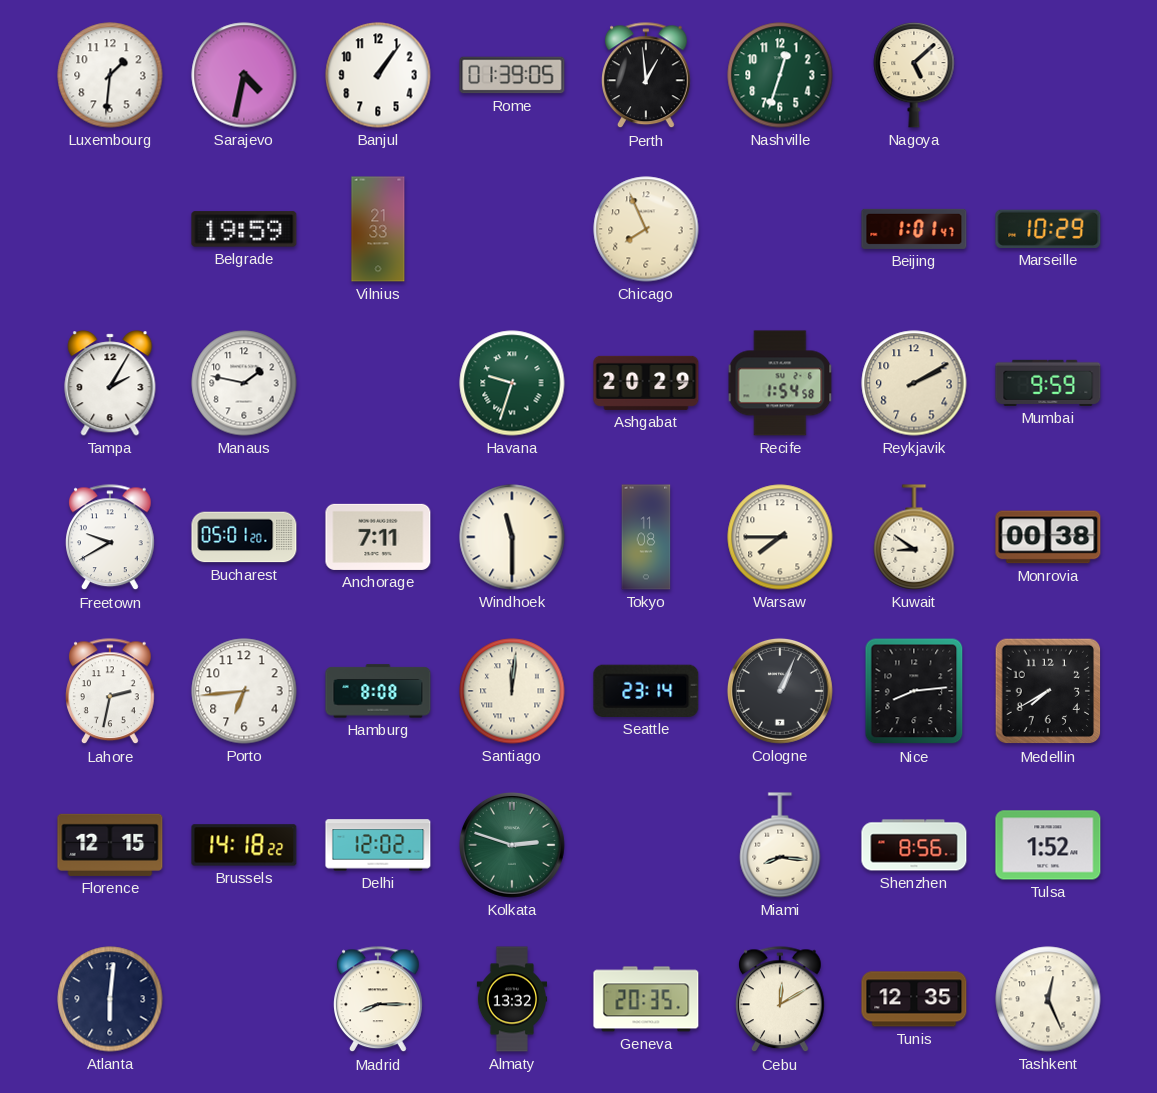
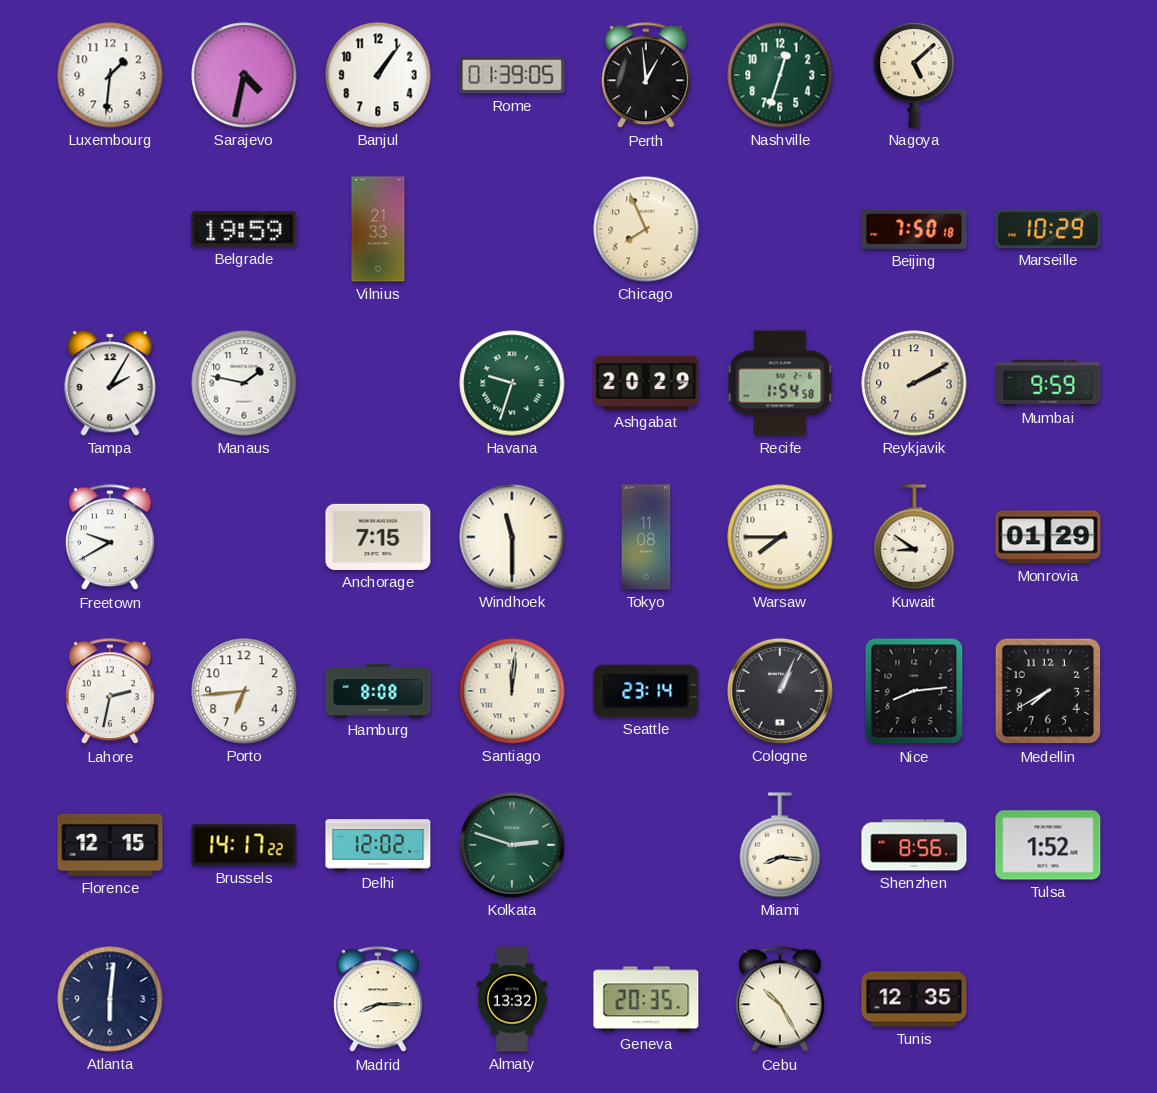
Beijing: 1:01 -> 7:50 (914, 229)
Bucharest: 05:01 -> none (244, 537)
Anchorage: 7:11 -> 7:15 (378, 537)
Monrovia: 00:38 -> 01:29 (1048, 537)
Brussels: 14:18 -> 14:17 (244, 845)
Cebu: 12:10 -> 10:25 (781, 1000)
Tashkent: 12:26 -> none (1048, 999)
